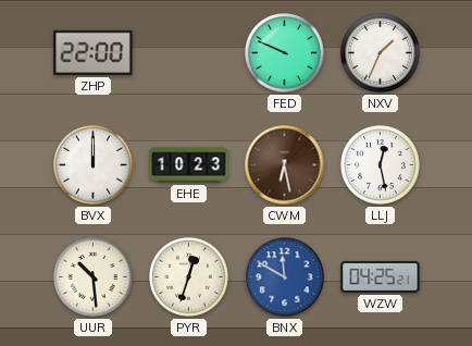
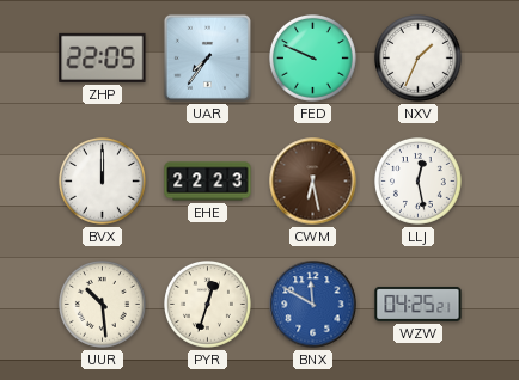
ZHP: 22:00 -> 22:05 (103, 57)
UAR: none -> 7:36 (207, 57)
EHE: 10:23 -> 22:23 (208, 182)
